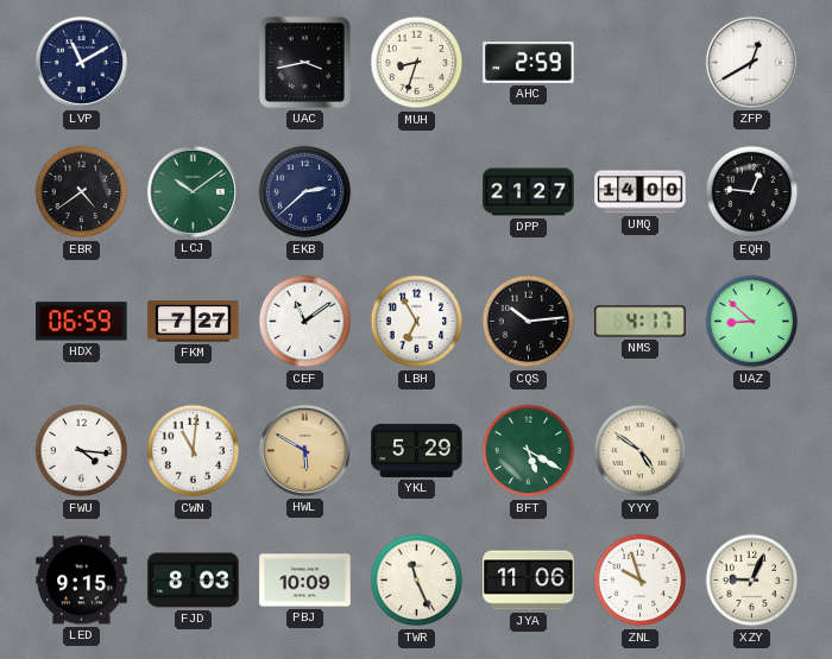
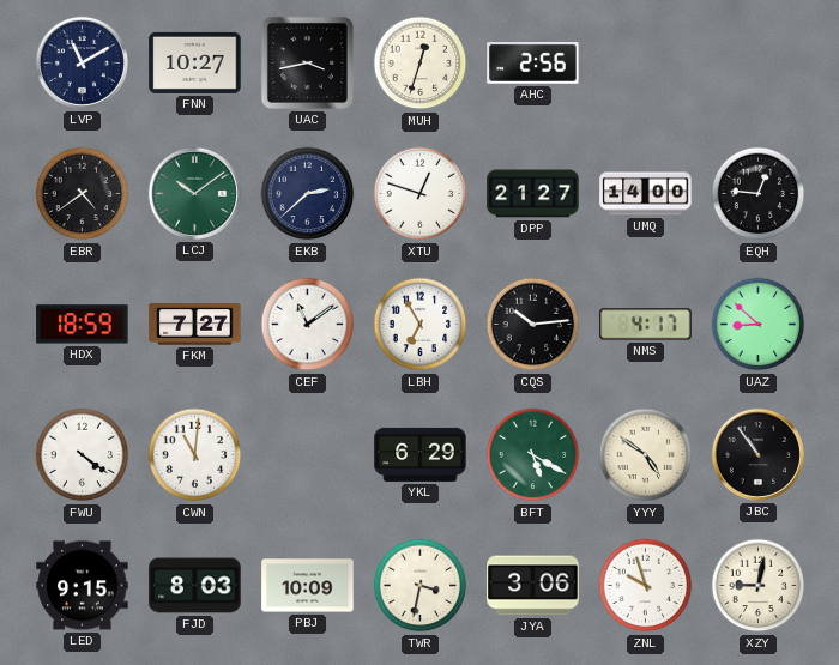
FNN: none -> 10:27 (195, 62)
MUH: 8:33 -> 12:33 (421, 64)
AHC: 2:59 -> 2:56 (533, 64)
ZFP: 12:40 -> none (751, 62)
XTU: none -> 12:48 (421, 194)
HDX: 06:59 -> 18:59 (83, 325)
FWU: 4:16 -> 4:21 (83, 455)
HWL: 5:50 -> none (304, 450)
YKL: 5:29 -> 6:29 (421, 454)
JBC: none -> 10:54 (757, 454)
TWR: 11:26 -> 3:32 (421, 586)
JYA: 11:06 -> 3:06 (533, 586)
XZY: 9:04 -> 9:02 (759, 586)
